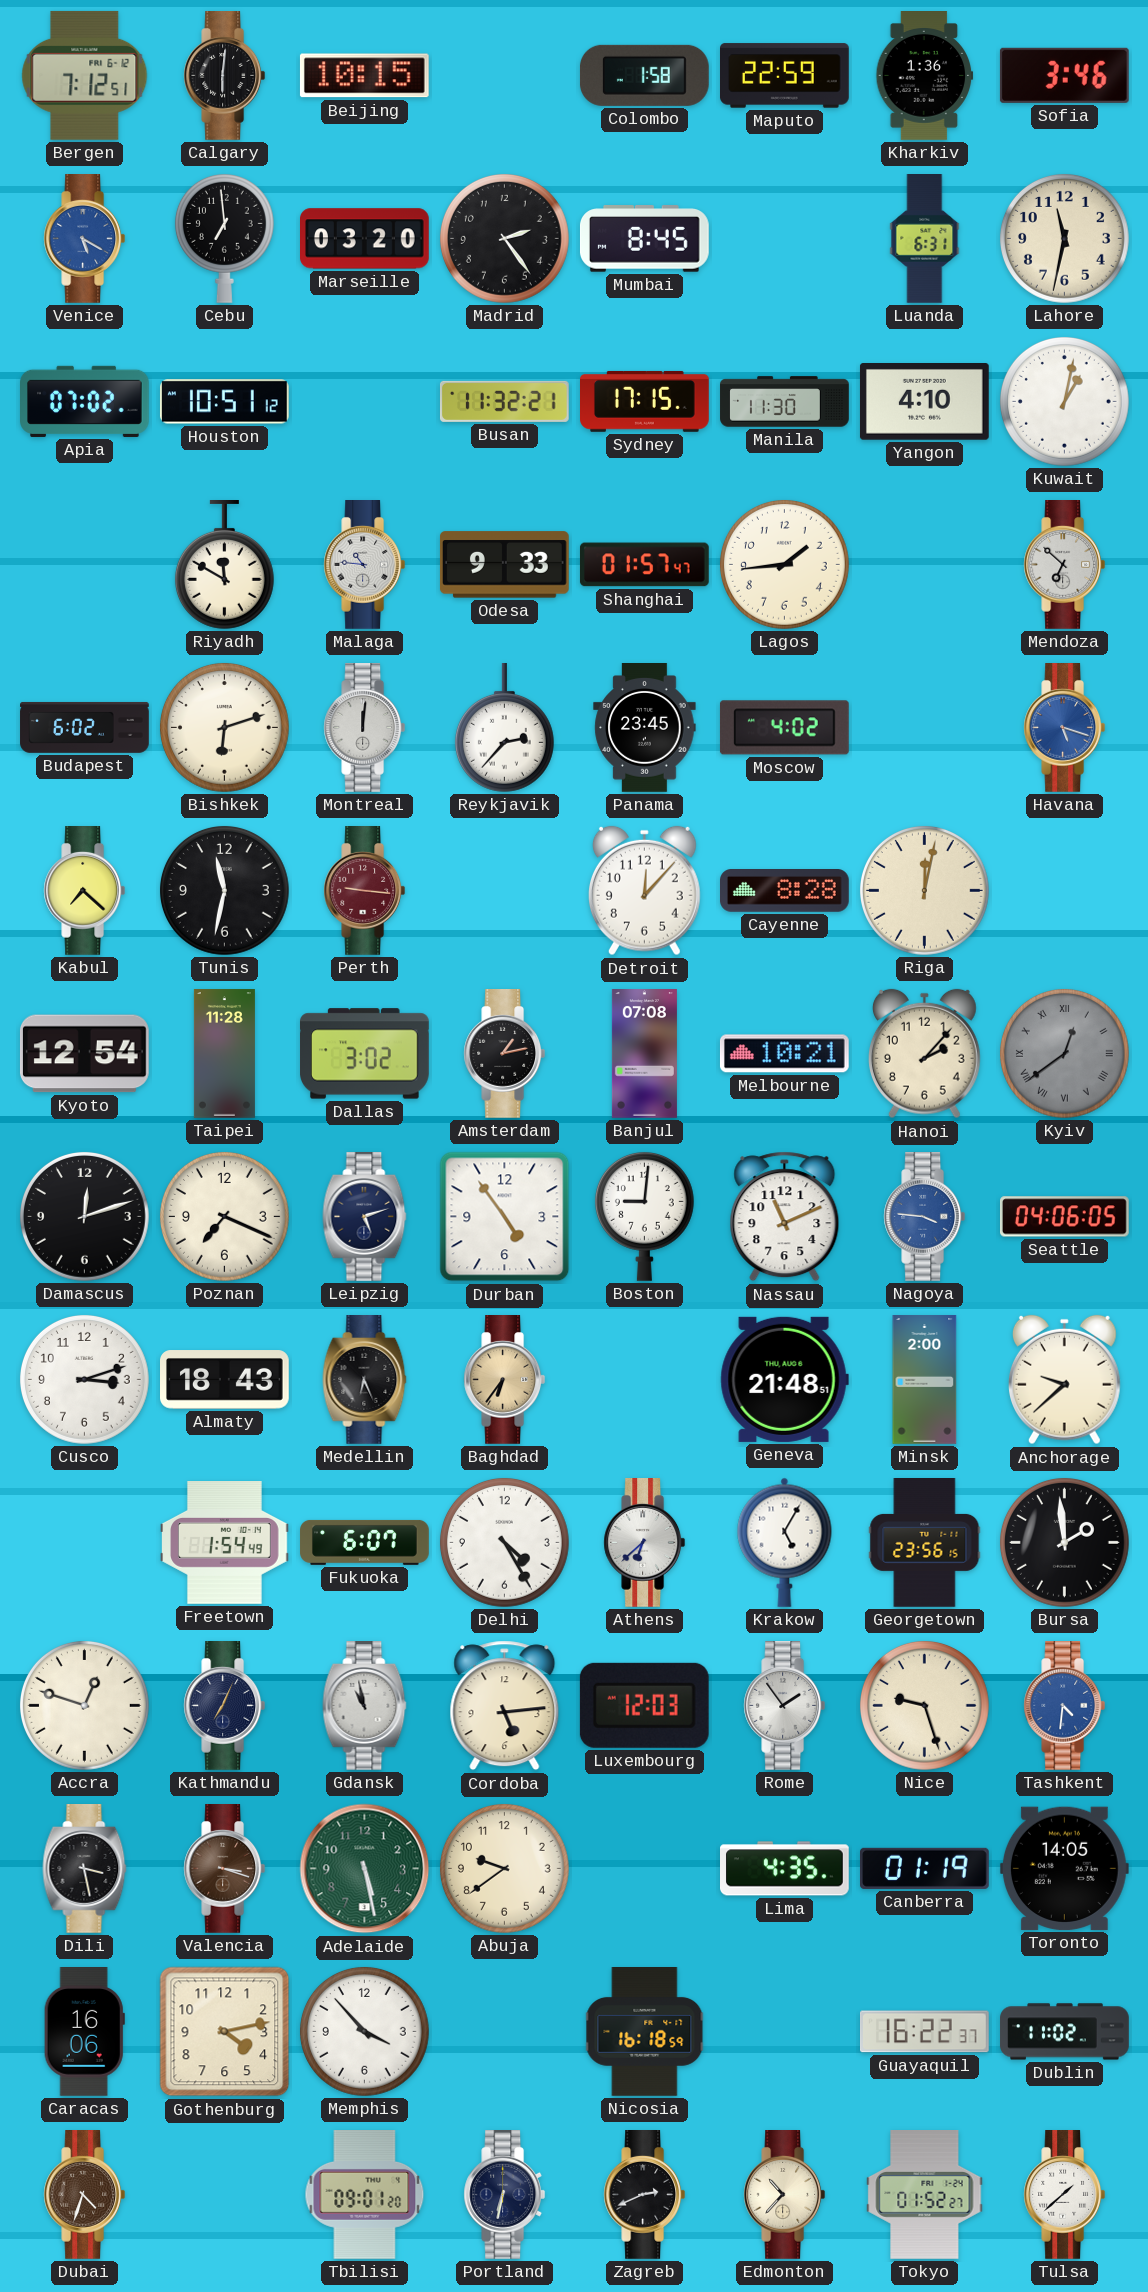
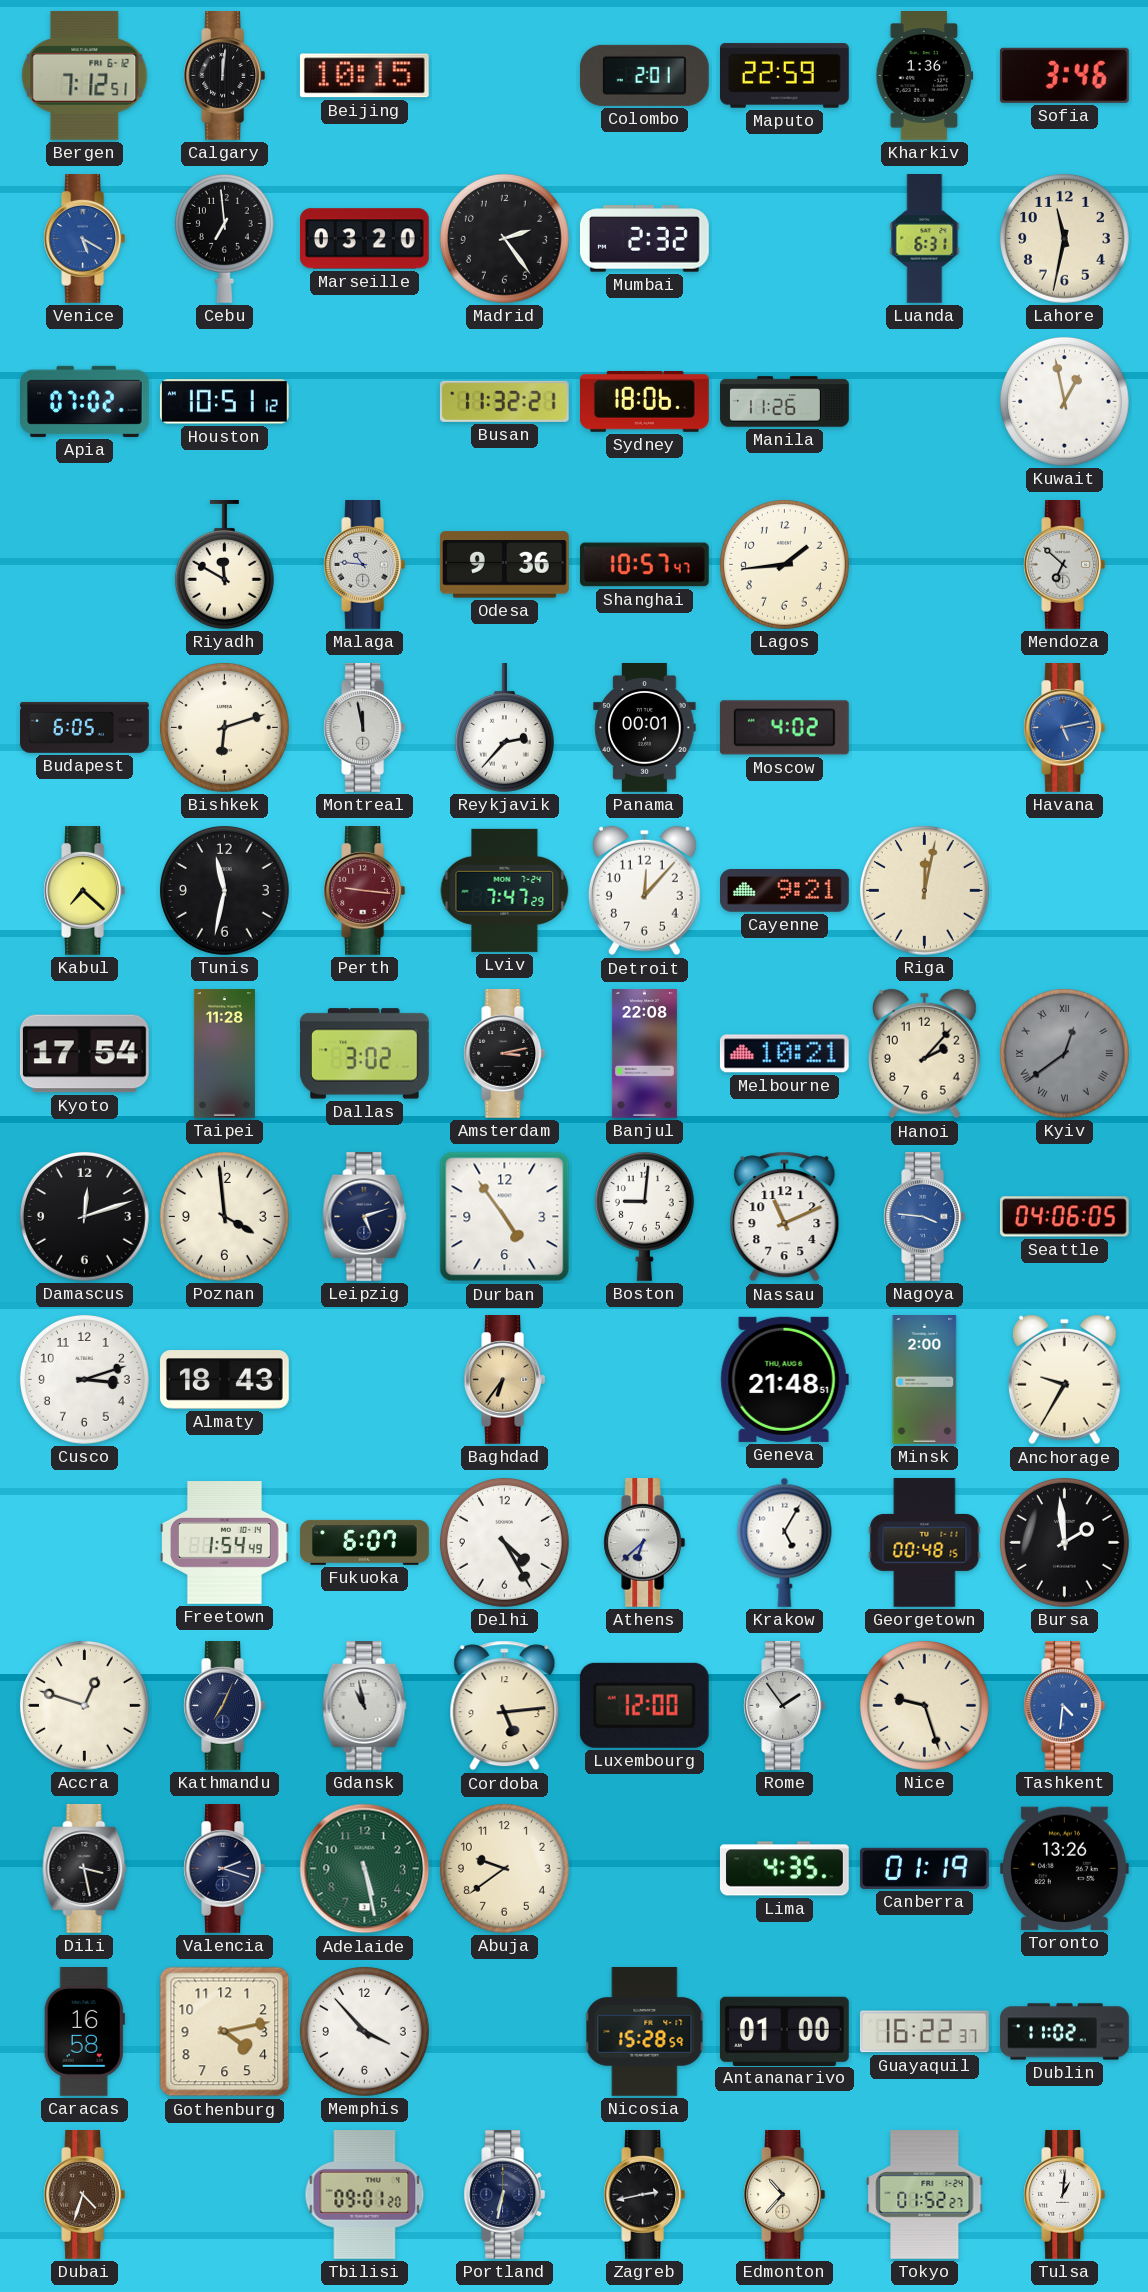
Calgary: 6:01 -> 12:01 (225, 76)
Colombo: 1:58 -> 2:01 (644, 75)
Mumbai: 8:45 -> 2:32 (645, 239)
Sydney: 17:15 -> 18:06 (645, 401)
Manila: 11:30 -> 11:26 (785, 402)
Yangon: 4:10 -> none (924, 402)
Kuwait: 1:02 -> 12:58 (1064, 401)
Odesa: 9:33 -> 9:36 (504, 565)
Shanghai: 01:57 -> 10:57 (644, 565)
Budapest: 6:02 -> 6:05 (85, 728)
Montreal: 12:01 -> 11:58 (365, 728)
Panama: 23:45 -> 00:01 (645, 728)
Havana: 5:18 -> 5:13 (1065, 728)
Lviv: none -> 7:47 (505, 890)
Cayenne: 8:28 -> 9:21 (785, 891)
Kyoto: 12:54 -> 17:54 (84, 1054)
Amsterdam: 1:13 -> 3:13 (505, 1054)
Banjul: 07:08 -> 22:08 (644, 1054)
Poznan: 7:19 -> 3:59 (224, 1216)
Medellin: 6:26 -> none (365, 1380)
Anchorage: 9:38 -> 9:35 (1064, 1380)
Georgetown: 23:56 -> 00:48 (925, 1543)
Luxembourg: 12:03 -> 12:00 (644, 1705)
Valencia: 3:18 -> 2:18 (225, 1869)
Valencia dial: brown -> navy (225, 1869)
Toronto: 14:05 -> 13:26 (1064, 1868)
Caracas: 16:06 -> 16:58 (84, 2032)
Nicosia: 16:18 -> 15:28 (645, 2032)
Antananarivo: none -> 01:00 (784, 2031)
Zagreb: 2:41 -> 2:43 (645, 2195)
Tulsa: 1:38 -> 1:01 (1065, 2195)
